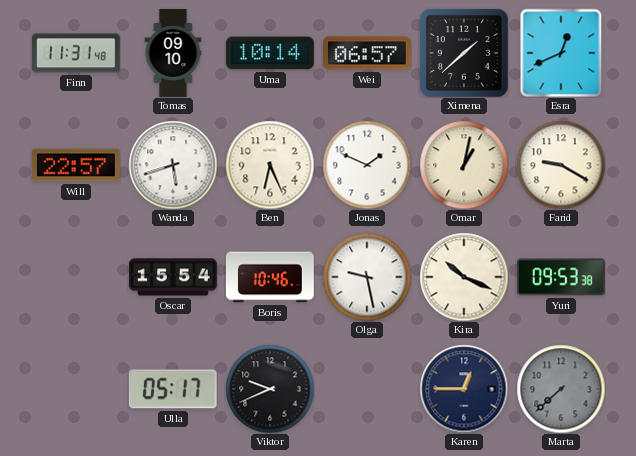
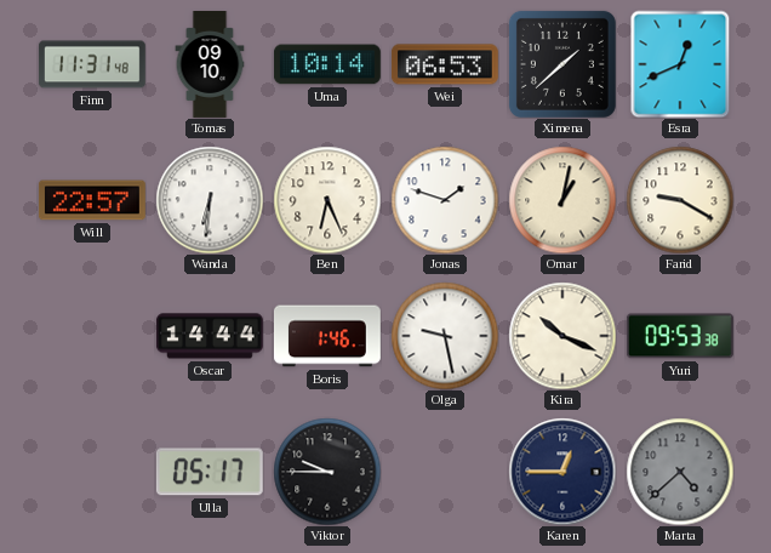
Wei: 06:57 -> 06:53 (445, 64)
Wanda: 5:42 -> 6:31 (210, 200)
Jonas: 1:49 -> 1:48 (445, 200)
Oscar: 15:54 -> 14:44 (210, 336)
Boris: 10:46 -> 1:46 (327, 336)
Viktor: 9:41 -> 9:45 (327, 472)
Marta: 7:38 -> 4:38 (680, 472)
